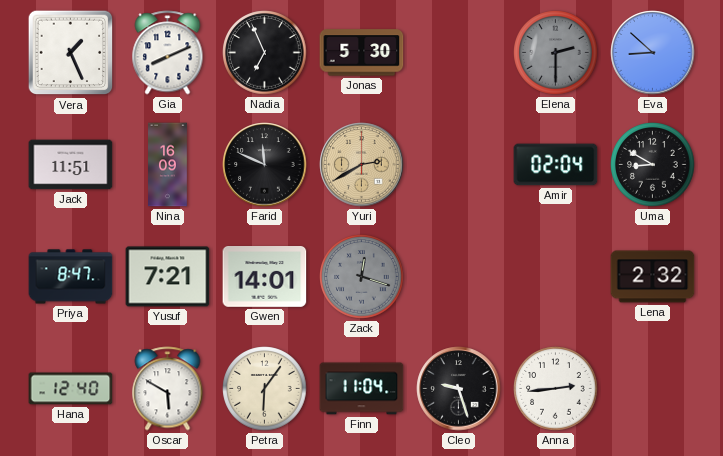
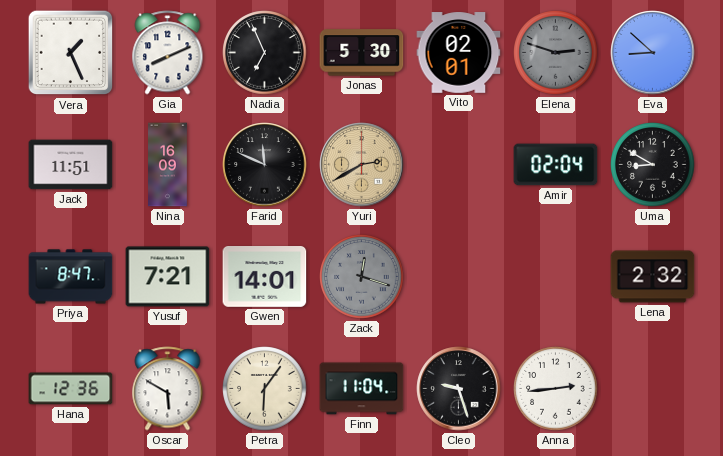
Vito: none -> 02:01 (459, 53)
Elena: 2:30 -> 2:48 (556, 53)
Hana: 12:40 -> 12:36 (71, 389)
